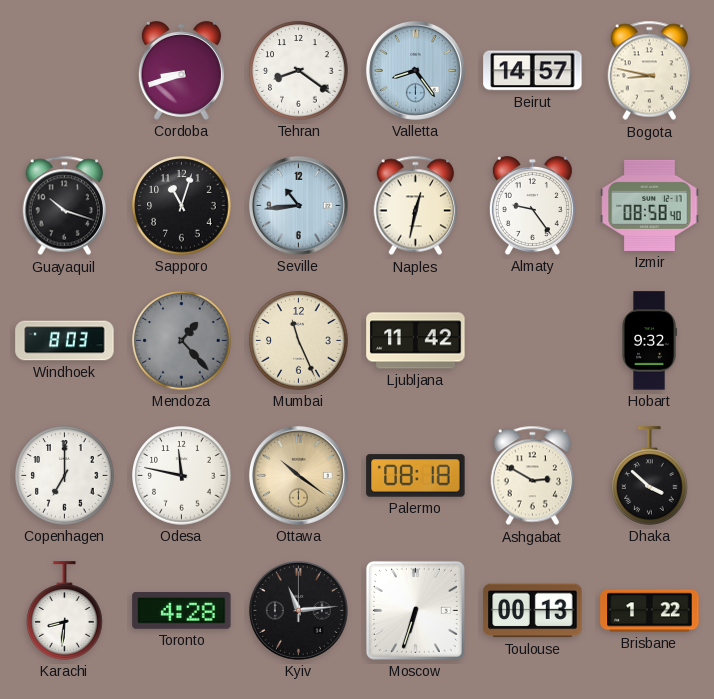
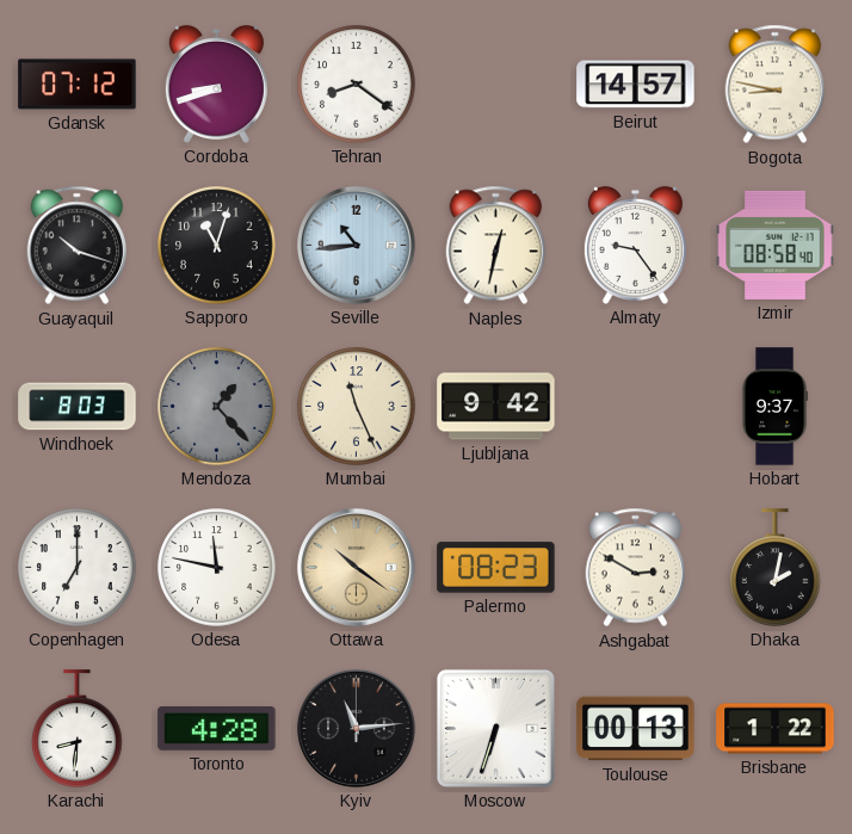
Gdansk: none -> 07:12 (78, 85)
Valletta: 8:24 -> none (415, 70)
Ljubljana: 11:42 -> 9:42 (496, 407)
Hobart: 9:32 -> 9:37 (774, 407)
Palermo: 08:18 -> 08:23 (496, 568)
Dhaka: 3:52 -> 2:02 (776, 568)
